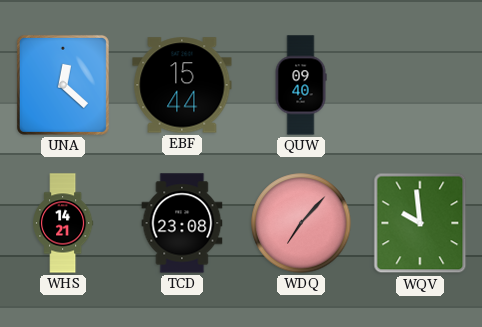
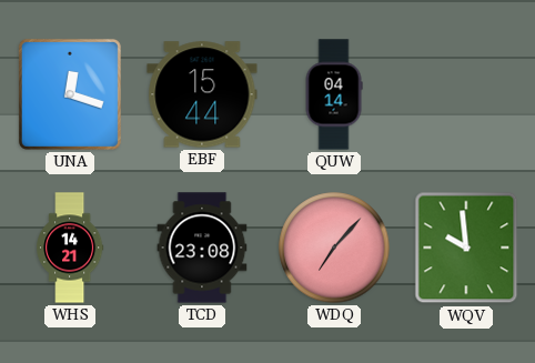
UNA: 12:22 -> 12:18 (70, 94)
QUW: 09:40 -> 04:14 (334, 94)
